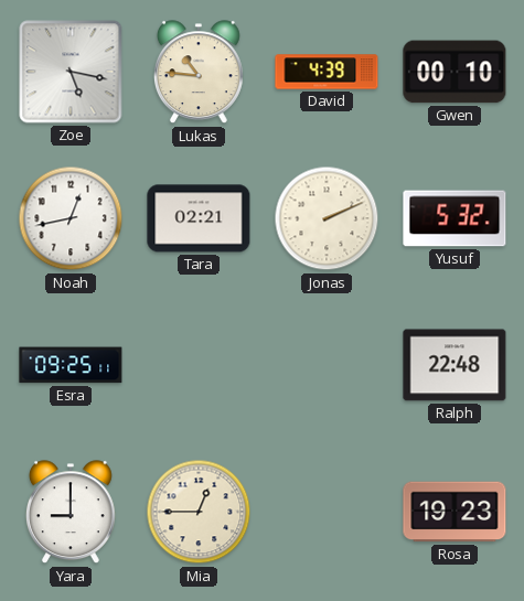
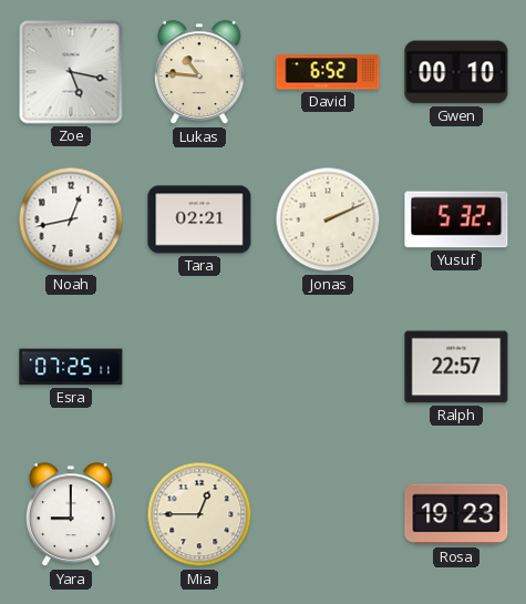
David: 4:39 -> 6:52 (328, 72)
Esra: 09:25 -> 07:25 (71, 367)
Ralph: 22:48 -> 22:57 (456, 367)
